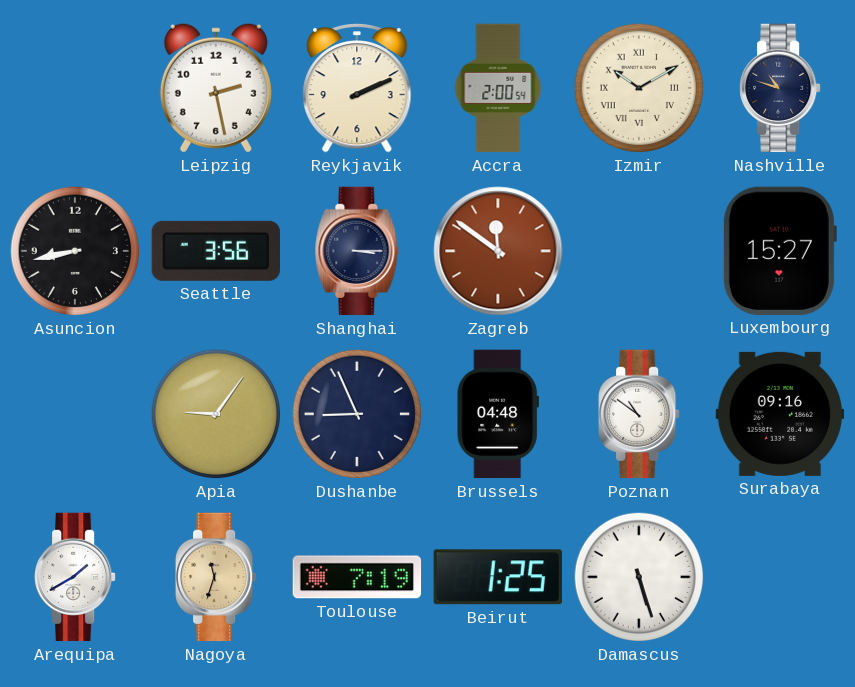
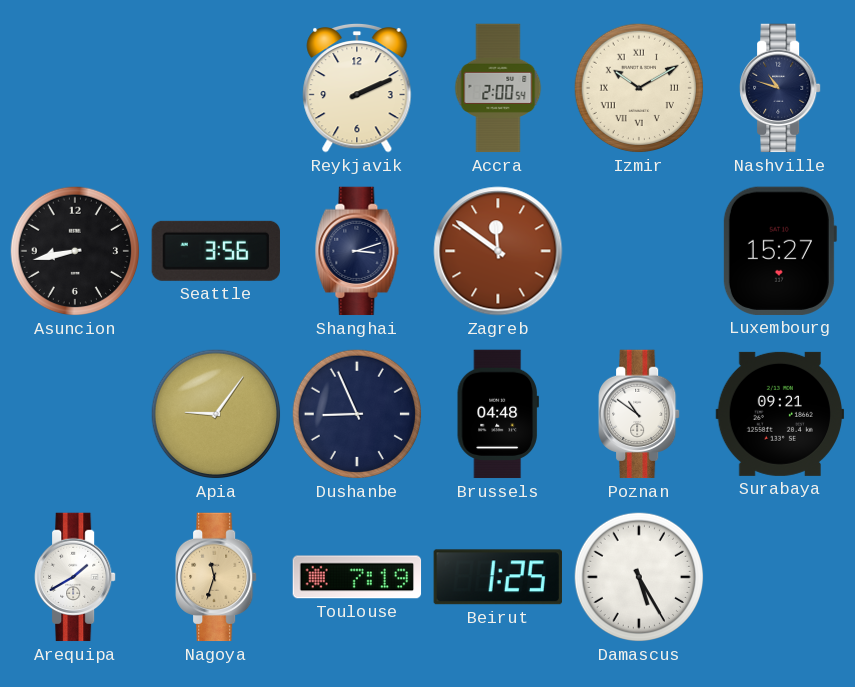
Leipzig: 2:28 -> none (216, 88)
Shanghai: 3:15 -> 3:12 (357, 251)
Surabaya: 09:16 -> 09:21 (780, 414)
Damascus: 5:27 -> 5:25 (639, 577)
